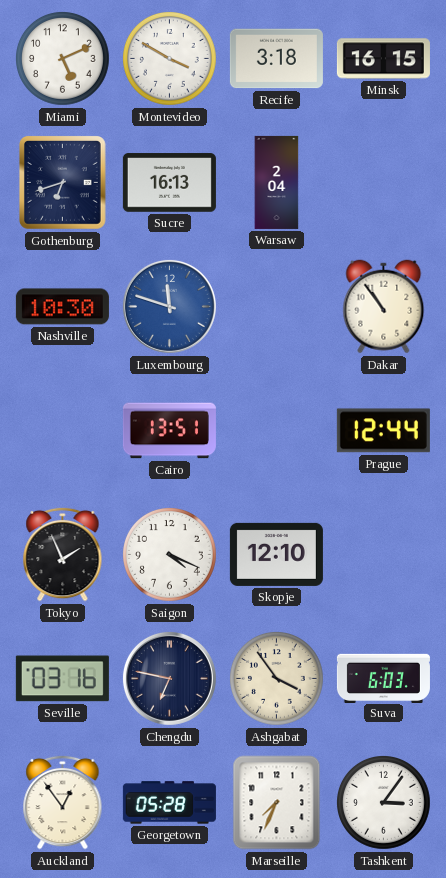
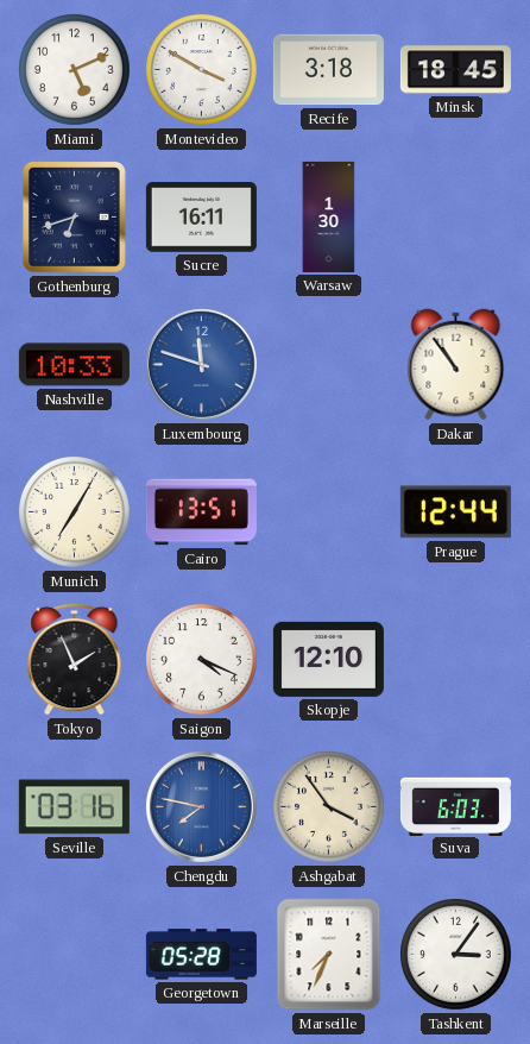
Minsk: 16:15 -> 18:45 (455, 70)
Sucre: 16:13 -> 16:11 (201, 218)
Warsaw: 2:04 -> 1:30 (329, 216)
Nashville: 10:30 -> 10:33 (74, 365)
Munich: none -> 7:05 (75, 512)
Chengdu: 6:47 -> 7:47 (201, 806)
Chengdu dial: navy -> blue (201, 806)
Auckland: 12:54 -> none (63, 802)
